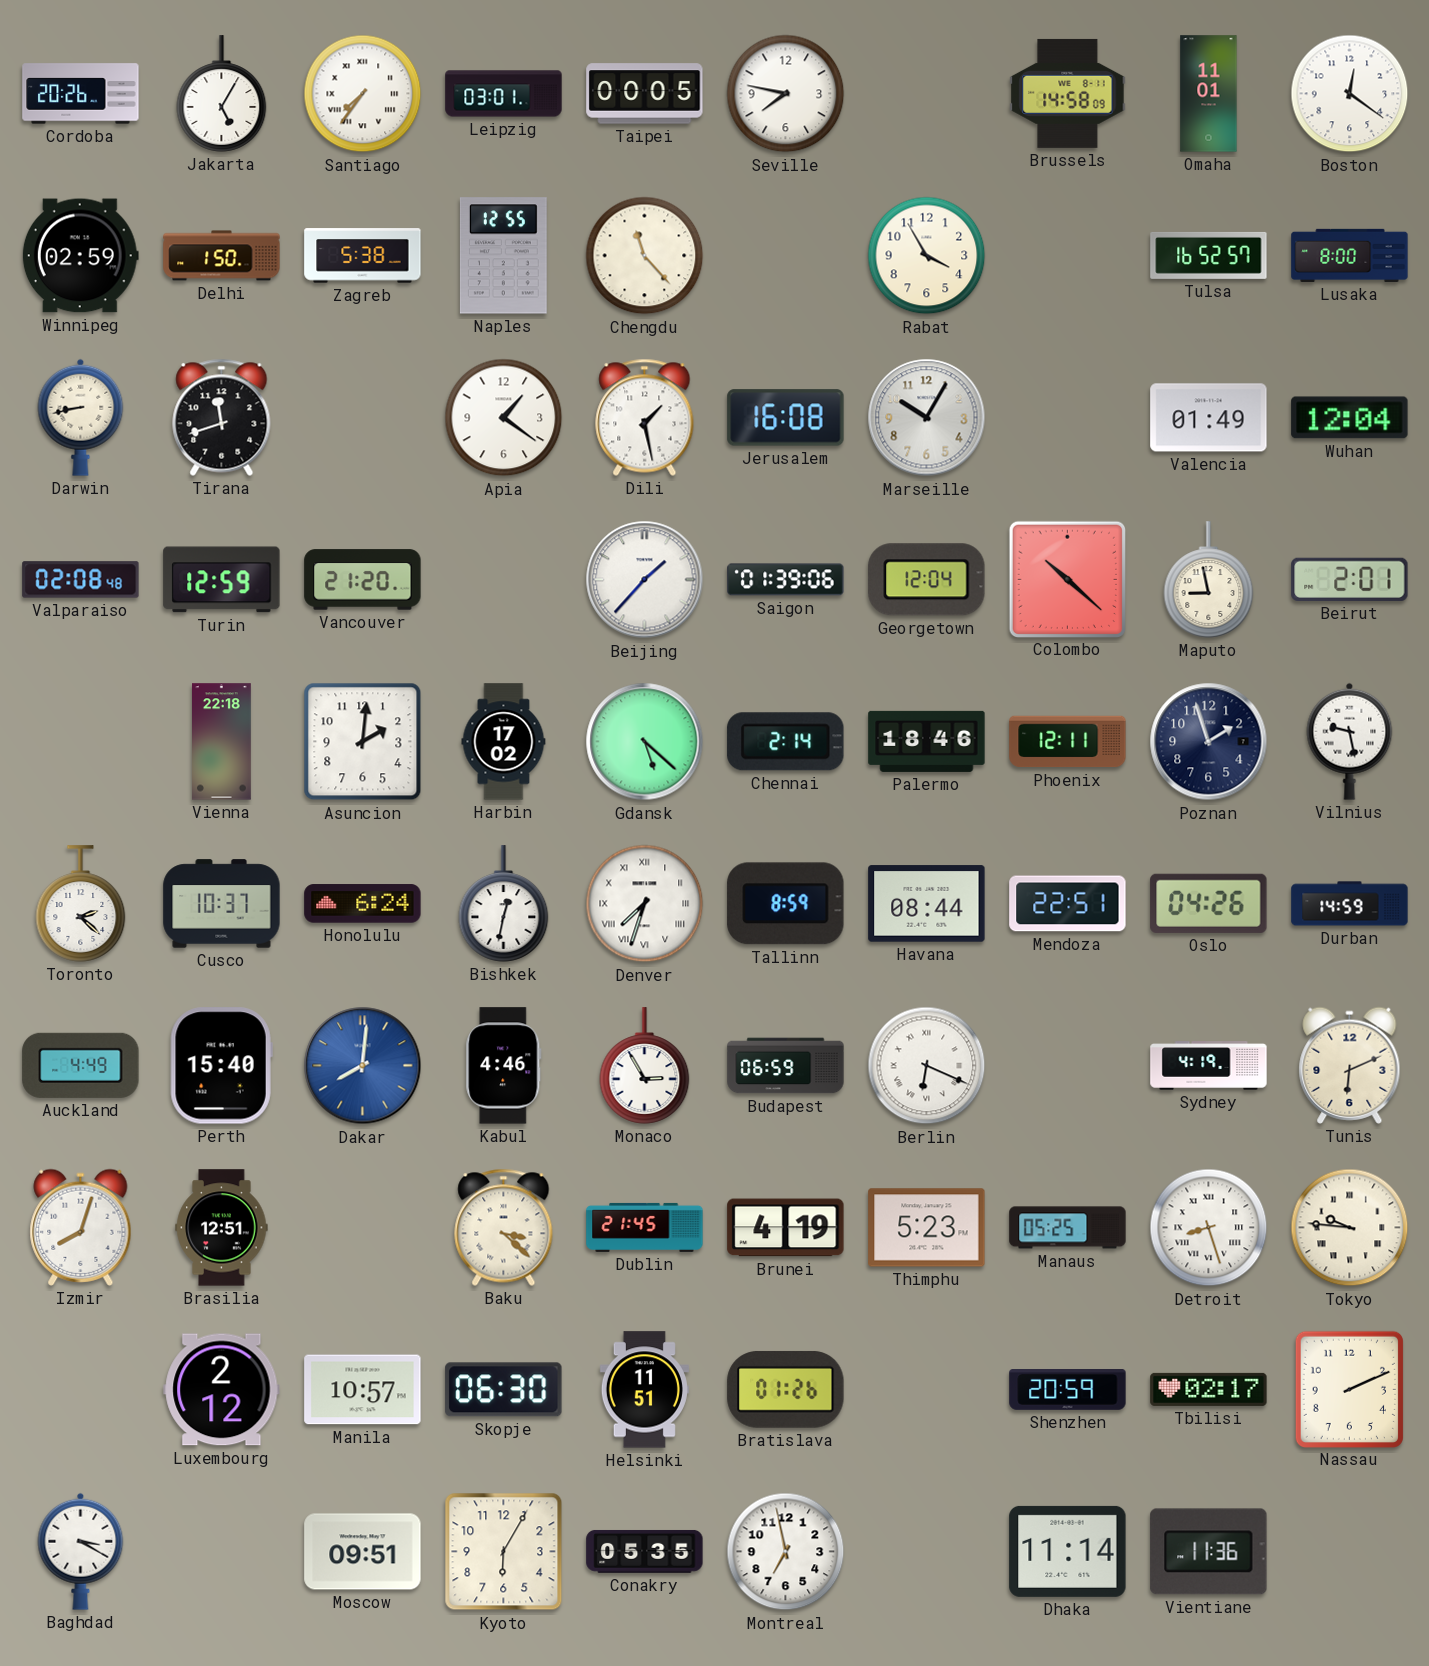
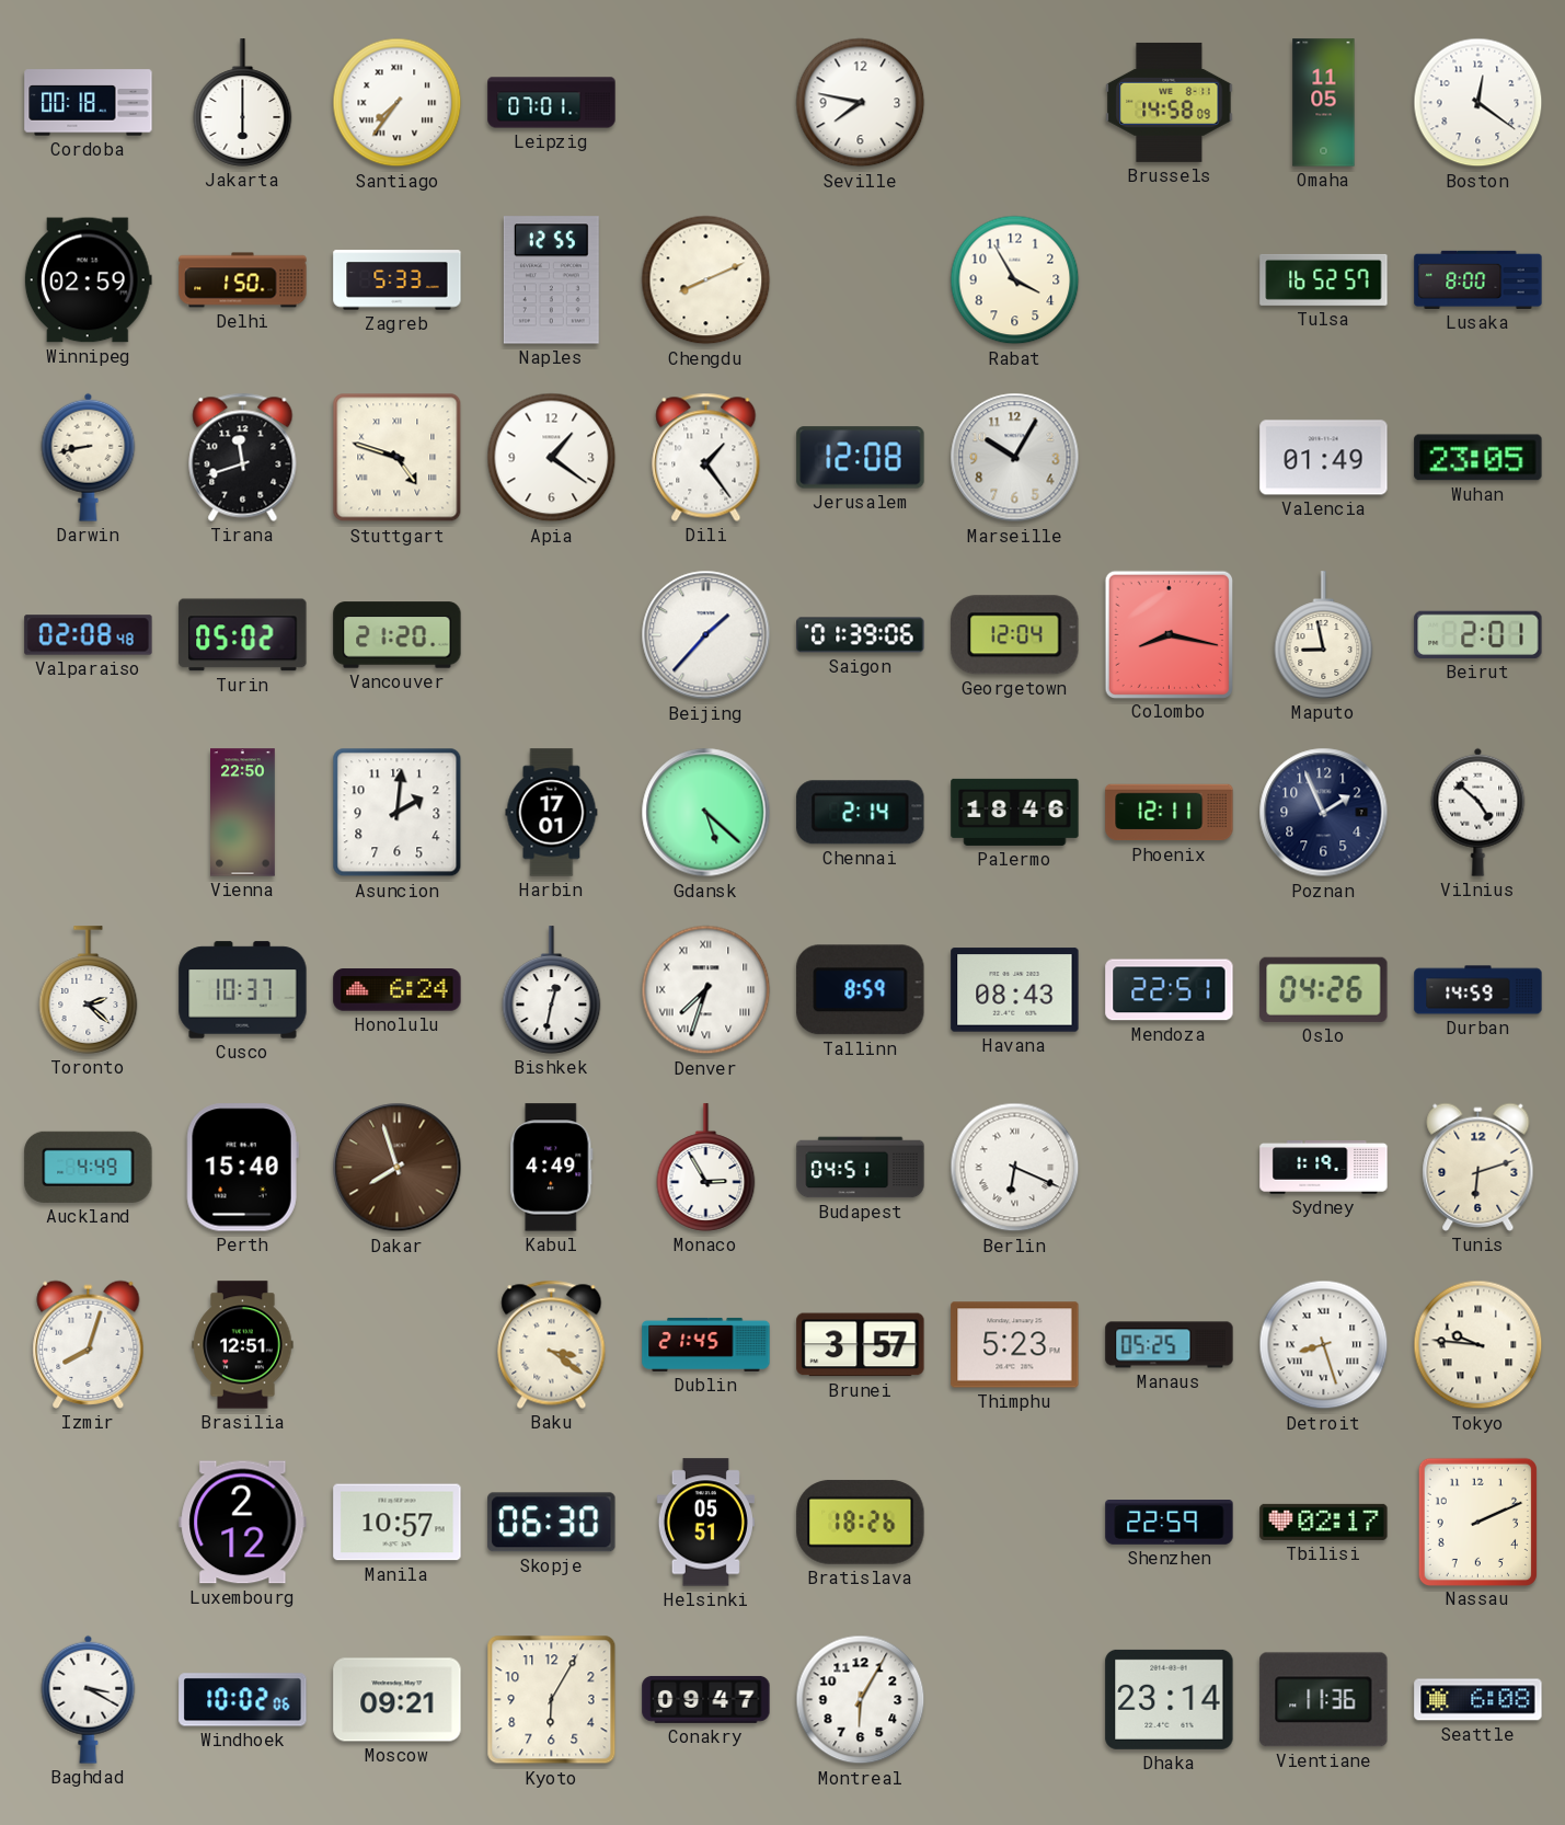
Cordoba: 20:26 -> 00:18 (89, 103)
Jakarta: 5:05 -> 6:00 (243, 103)
Leipzig: 03:01 -> 07:01 (552, 103)
Taipei: 00:05 -> none (645, 94)
Omaha: 11:01 -> 11:05 (1324, 103)
Zagreb: 5:38 -> 5:33 (398, 280)
Chengdu: 11:23 -> 8:11 (706, 280)
Stuttgart: none -> 4:48 (398, 458)
Dili: 1:28 -> 1:24 (706, 457)
Jerusalem: 16:08 -> 12:08 (861, 458)
Wuhan: 12:04 -> 23:05 (1478, 458)
Turin: 12:59 -> 05:02 (243, 635)
Colombo: 10:22 -> 8:17 (1169, 634)
Vienna: 22:18 -> 22:50 (243, 813)
Harbin: 17:02 -> 17:01 (552, 813)
Poznan: 1:57 -> 1:56 (1324, 813)
Vilnius: 9:28 -> 4:52 (1478, 812)
Havana: 08:44 -> 08:43 (1015, 990)
Dakar: 8:01 -> 7:57 (398, 1168)
Dakar dial: blue -> brown (398, 1168)
Kabul: 4:46 -> 4:49 (552, 1168)
Budapest: 06:59 -> 04:51 (861, 1168)
Sydney: 4:19 -> 1:19 (1324, 1168)
Tunis: 6:11 -> 6:12 (1478, 1167)
Baku: 3:22 -> 3:21 (552, 1344)
Brunei: 4:19 -> 3:57 (861, 1345)
Helsinki: 11:51 -> 05:51 (705, 1523)
Bratislava: 01:26 -> 18:26 (861, 1522)
Shenzhen: 20:59 -> 22:59 (1170, 1523)
Windhoek: none -> 10:02 (243, 1700)
Moscow: 09:51 -> 09:21 (398, 1700)
Conakry: 05:35 -> 09:47 (706, 1699)
Montreal: 6:58 -> 6:05 (861, 1700)
Dhaka: 11:14 -> 23:14 (1170, 1699)
Seattle: none -> 6:08 (1478, 1700)
